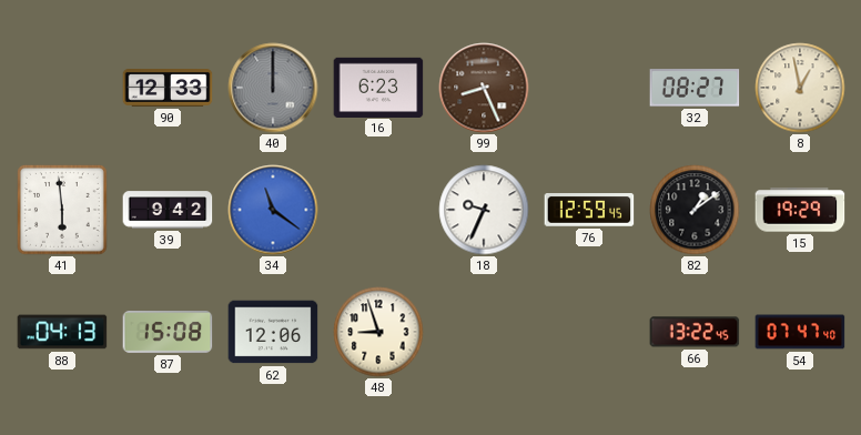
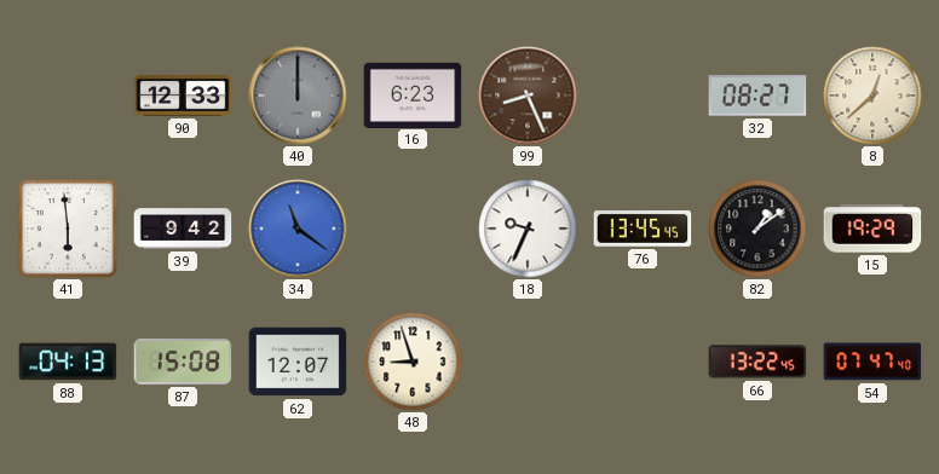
8: 12:58 -> 12:38 (872, 96)
76: 12:59 -> 13:45 (643, 229)
62: 12:06 -> 12:07 (298, 362)
